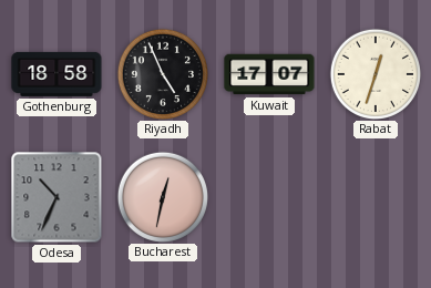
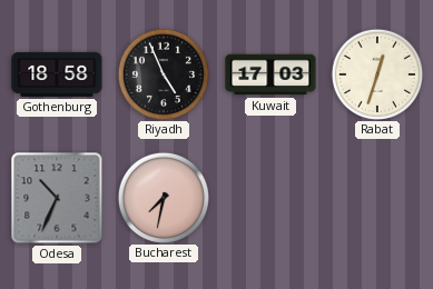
Kuwait: 17:07 -> 17:03 (270, 74)
Bucharest: 12:32 -> 7:32 (163, 197)
